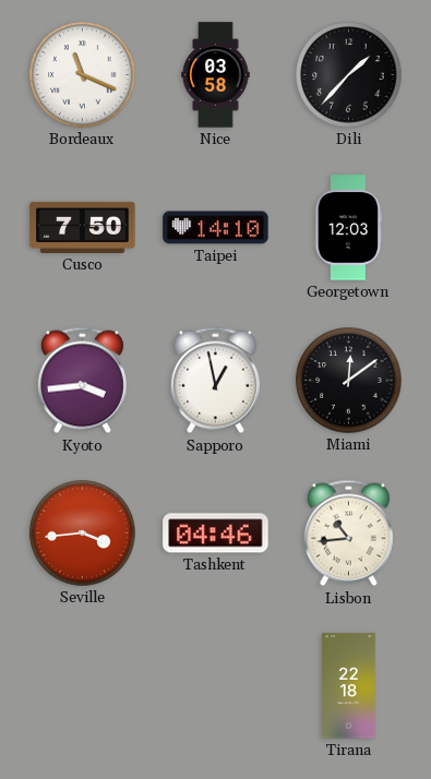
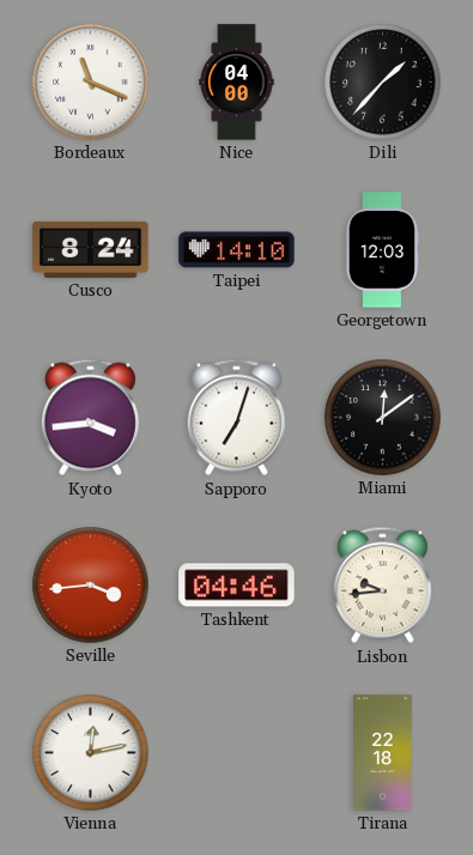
Nice: 03:58 -> 04:00 (237, 83)
Cusco: 7:50 -> 8:24 (91, 249)
Sapporo: 12:58 -> 7:03 (236, 418)
Lisbon: 10:44 -> 9:44 (382, 586)
Vienna: none -> 12:13 (91, 753)
